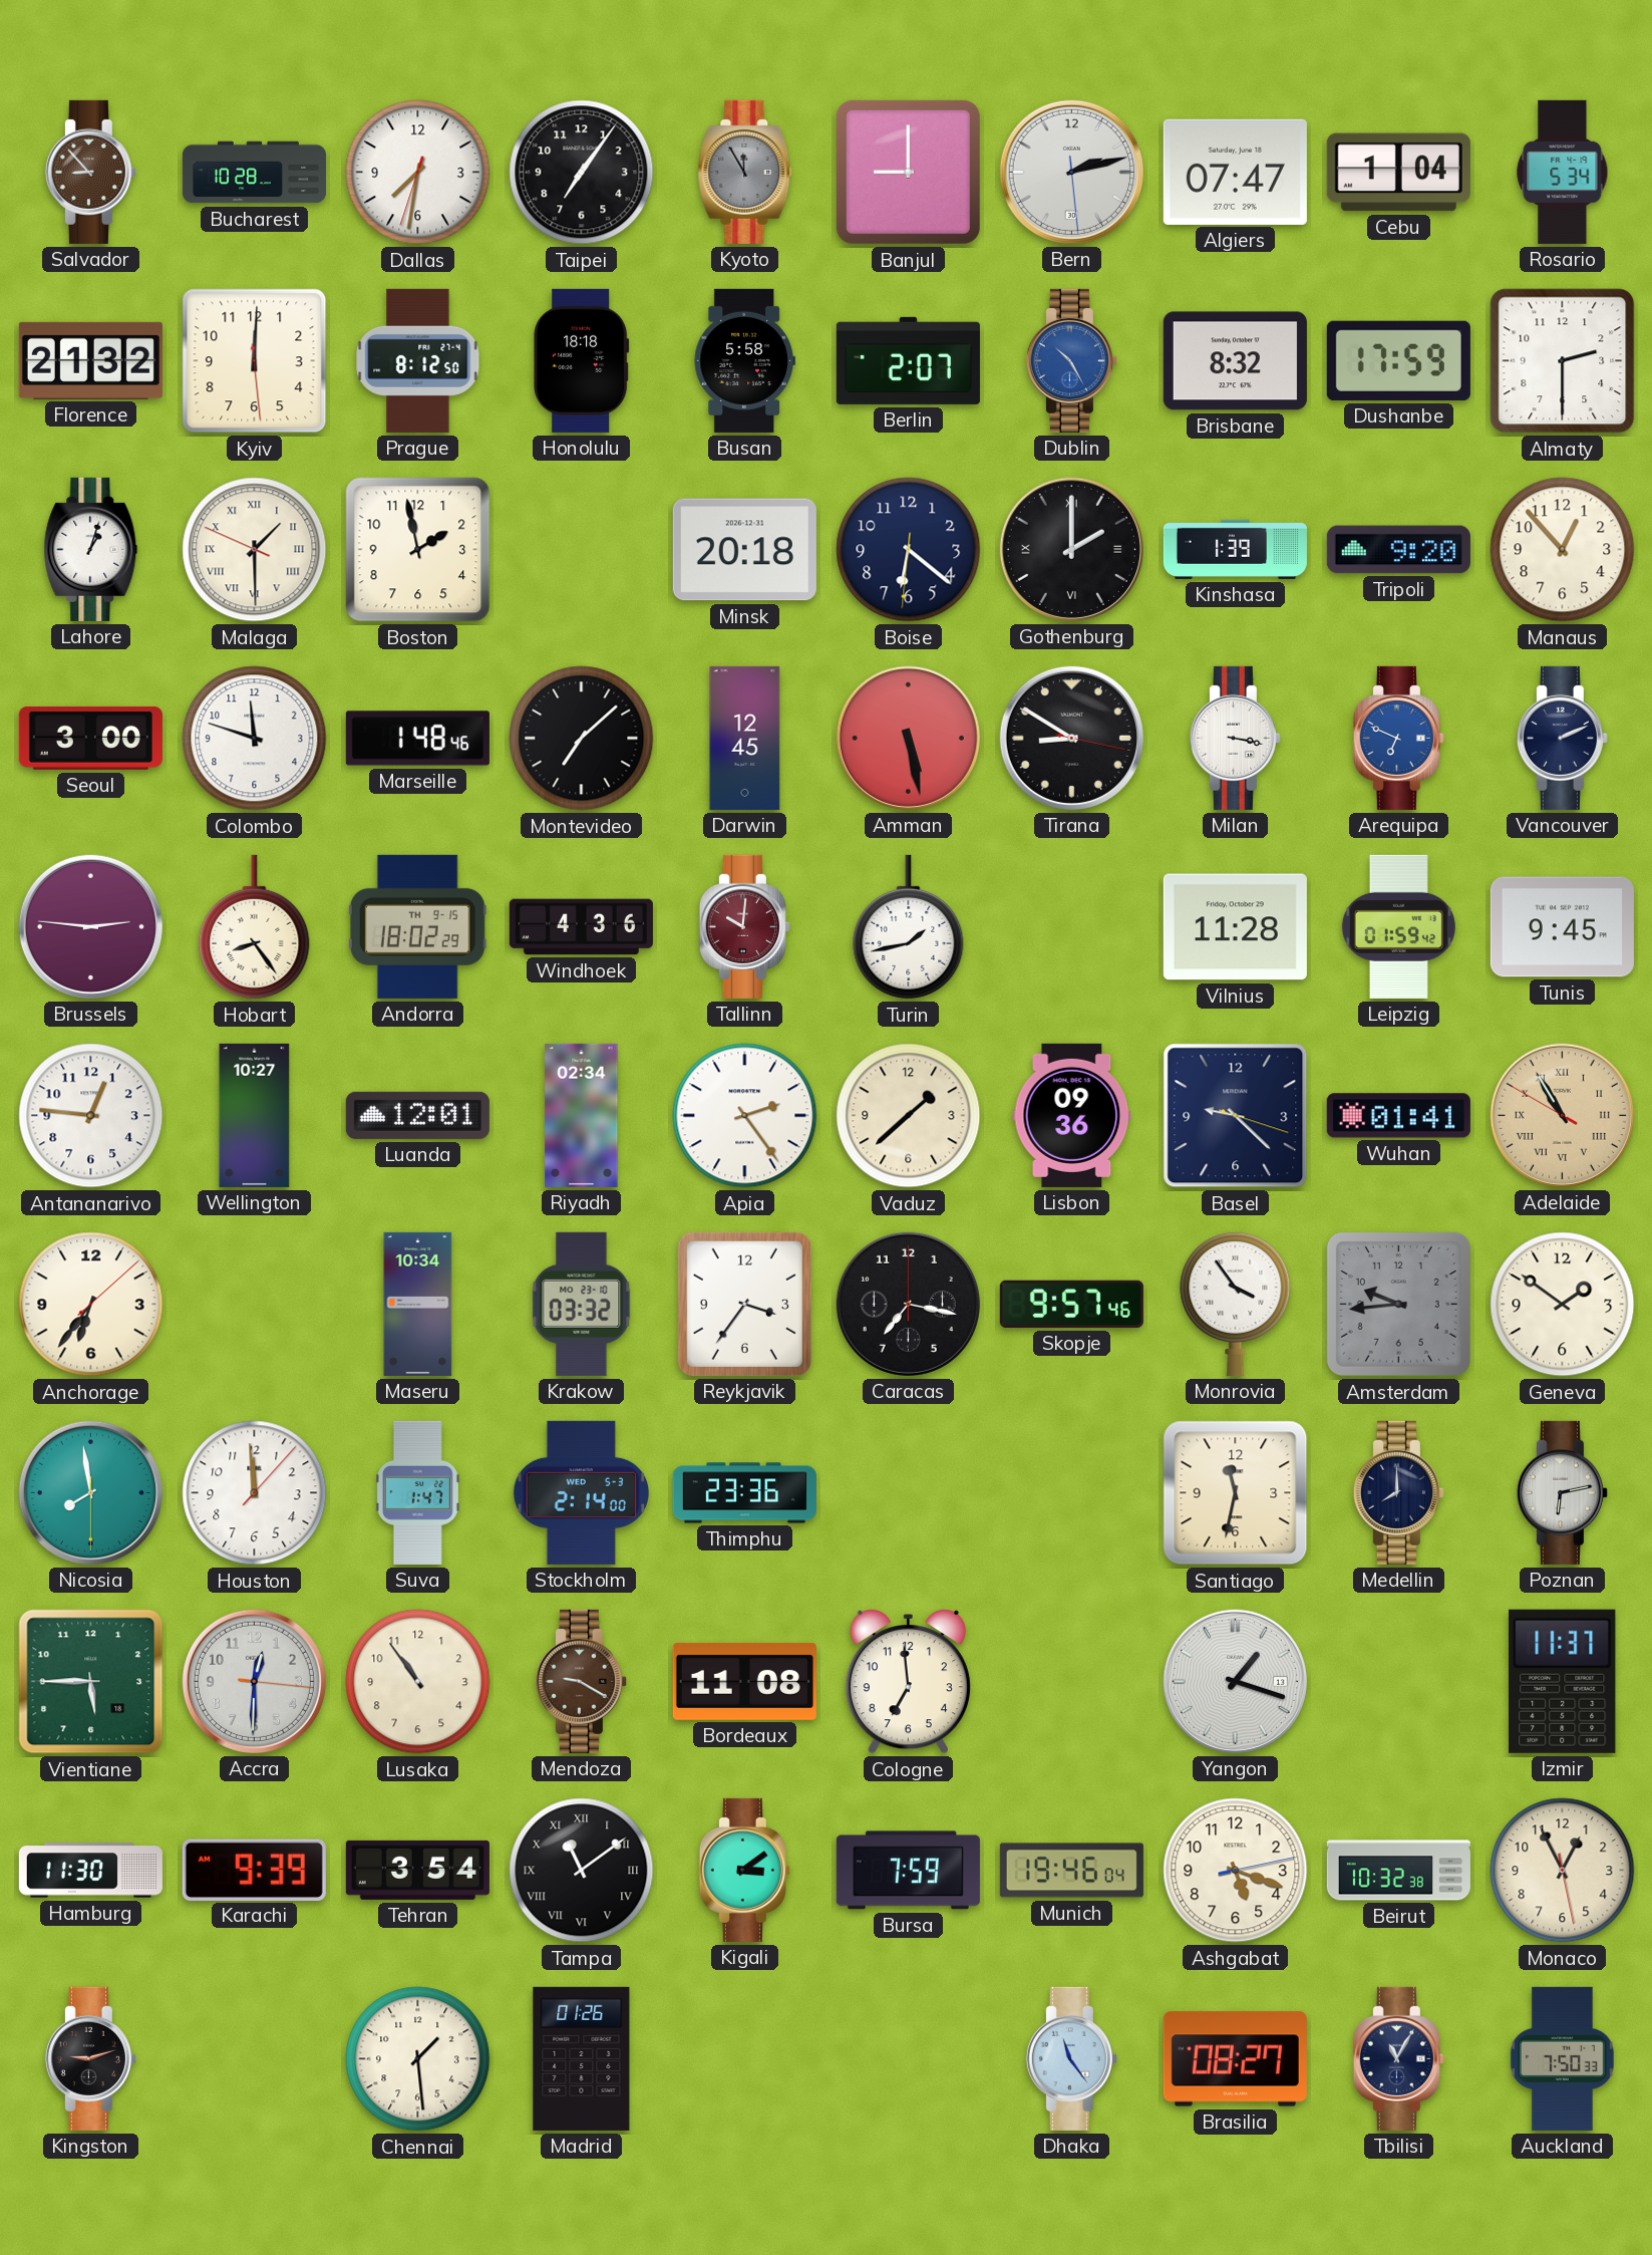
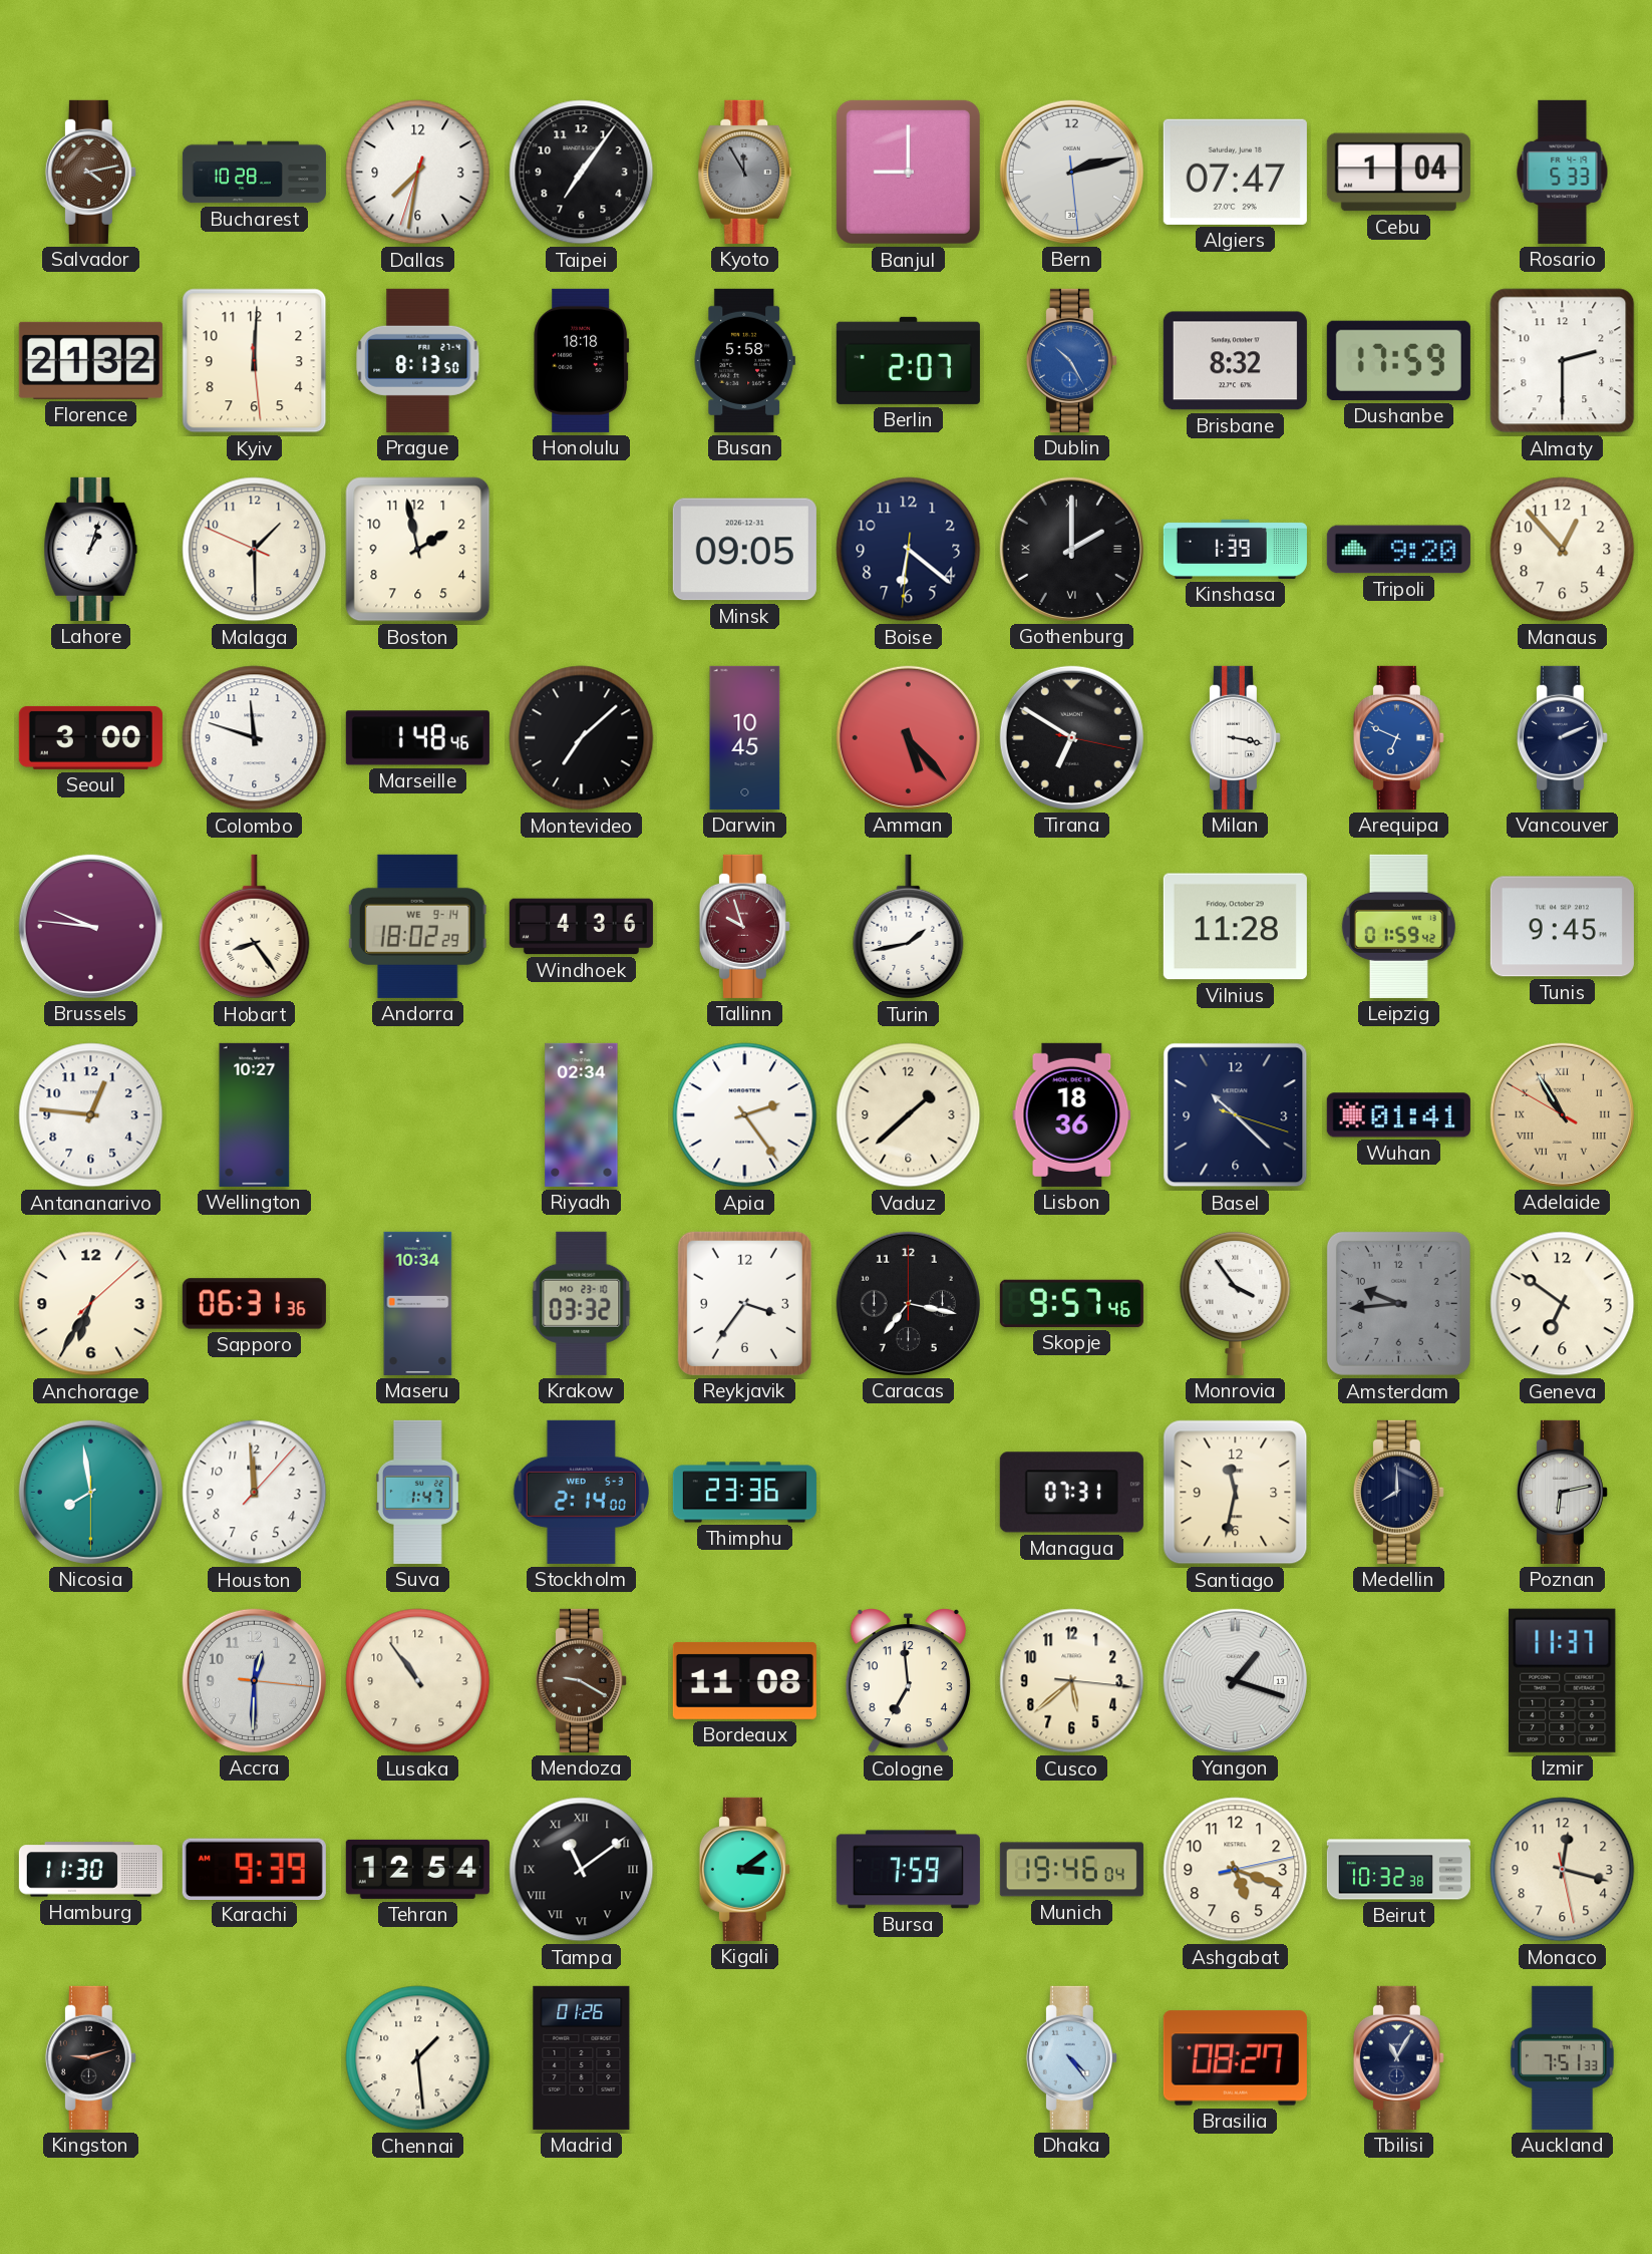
Salvador: 8:53 -> 4:13 (90, 172)
Rosario: 5:34 -> 5:33 (1563, 172)
Prague: 8:12 -> 8:13 (418, 360)
Malaga numerals: Roman -> Arabic (255, 550)
Minsk: 20:18 -> 09:05 (744, 550)
Darwin: 12:45 -> 10:45 (745, 737)
Amman: 5:28 -> 5:23 (908, 737)
Tirana: 8:50 -> 6:50 (1071, 737)
Brussels: 2:46 -> 9:46 (90, 926)
Andorra date: TH 9-15 -> WE 9-14 (417, 926)
Tallinn: 10:01 -> 9:57 (744, 926)
Luanda: 12:01 -> none (417, 1115)
Lisbon: 09:36 -> 18:36 (1072, 1114)
Basel: 9:22 -> 10:22 (1236, 1115)
Anchorage: 6:36 -> 6:35 (91, 1304)
Sapporo: none -> 06:31 (254, 1304)
Geneva: 1:51 -> 6:51 (1563, 1304)
Managua: none -> 07:31 (1071, 1493)
Vientiane: 5:45 -> none (91, 1682)
Cusco: none -> 5:38 (1072, 1681)
Tehran: 3:54 -> 12:54 (417, 1869)
Monaco: 12:55 -> 12:17 (1563, 1870)
Dhaka: 11:24 -> 4:24 (1071, 2057)
Auckland: 7:50 -> 7:51 (1562, 2057)
